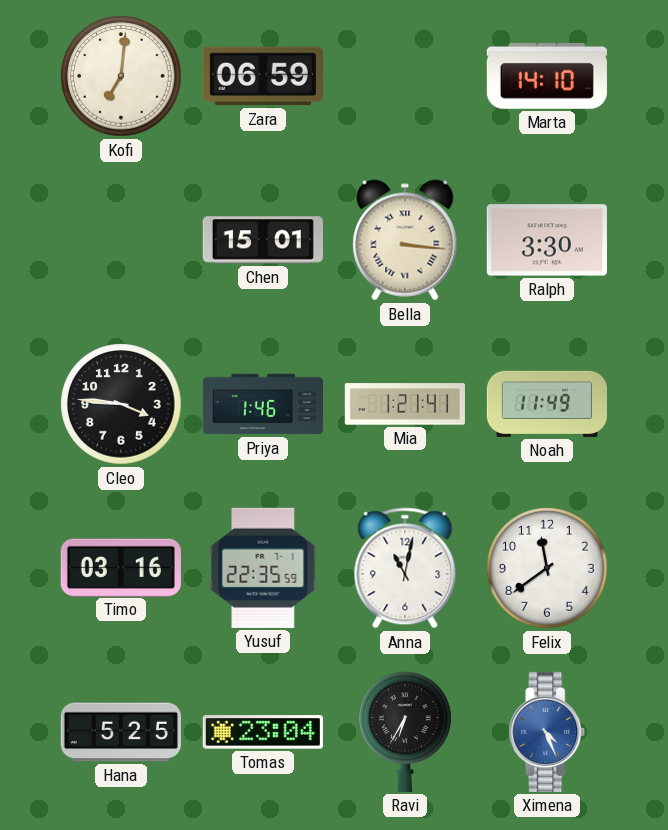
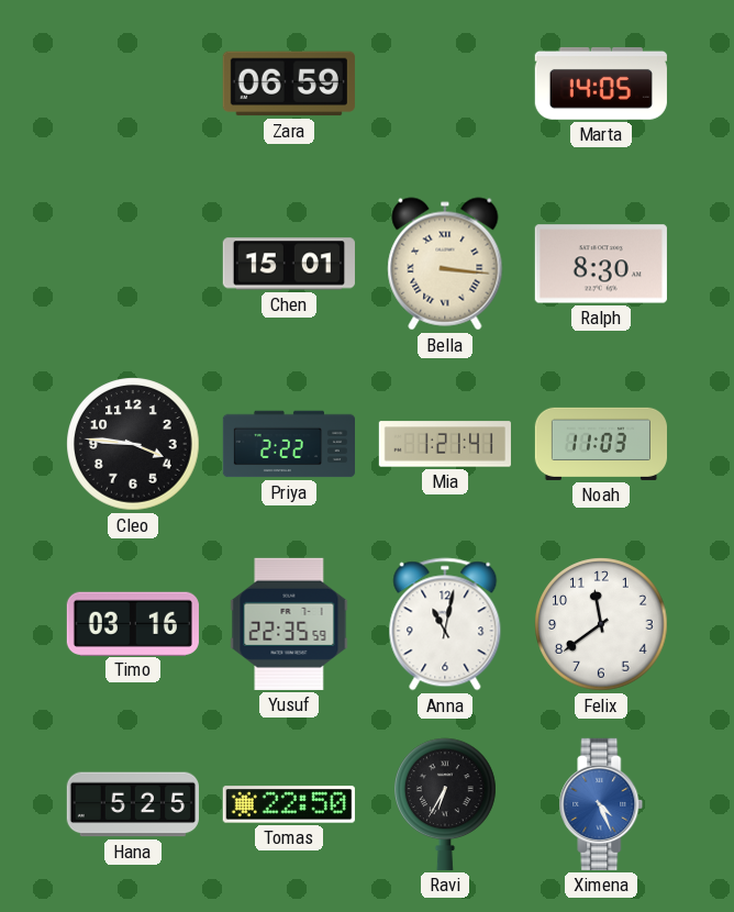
Kofi: 7:01 -> none (121, 76)
Marta: 14:10 -> 14:05 (601, 84)
Ralph: 3:30 -> 8:30 (601, 264)
Priya: 1:46 -> 2:22 (288, 444)
Noah: 11:49 -> 11:03 (600, 444)
Tomas: 23:04 -> 22:50 (289, 804)
